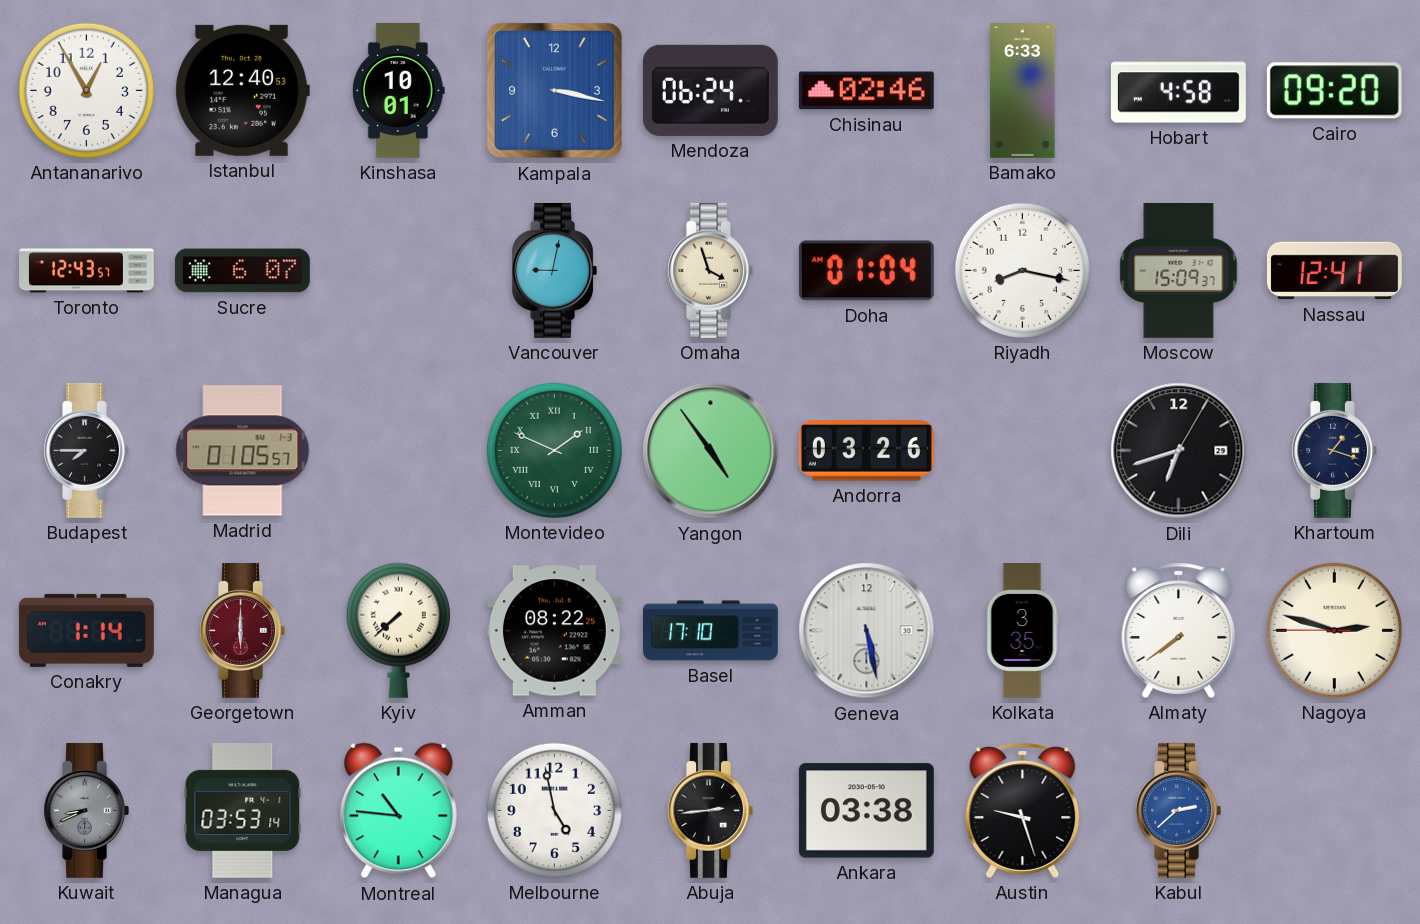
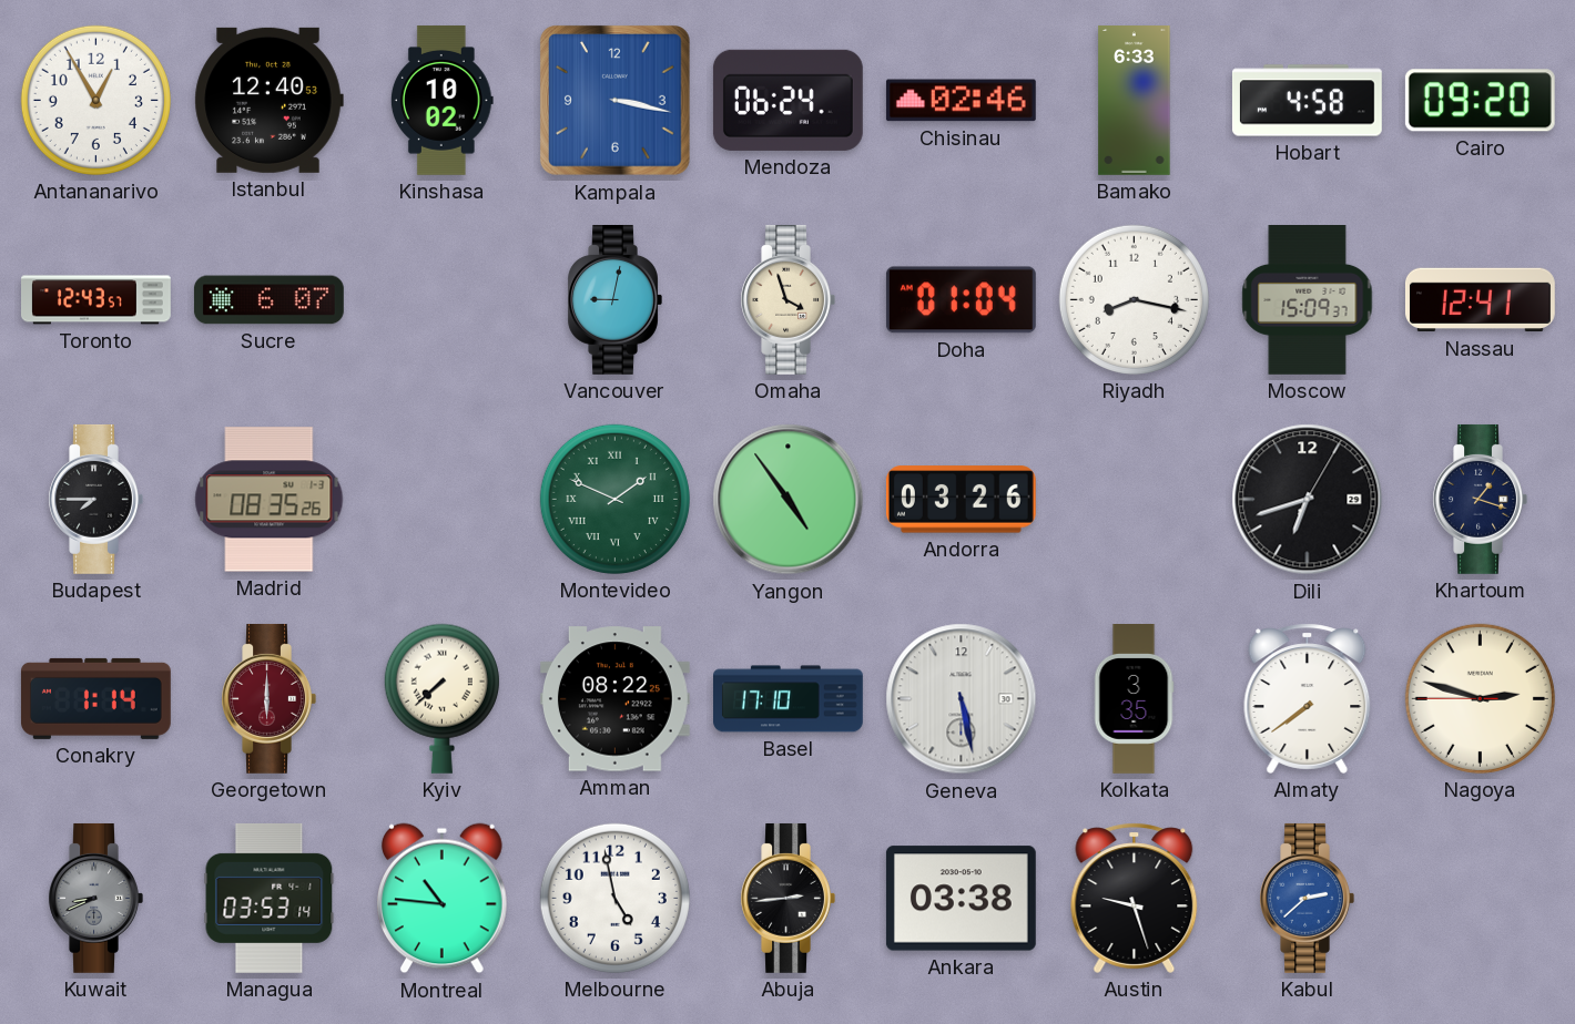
Kinshasa: 10:01 -> 10:02 (441, 100)
Madrid: 01:05 -> 08:35 (270, 500)
